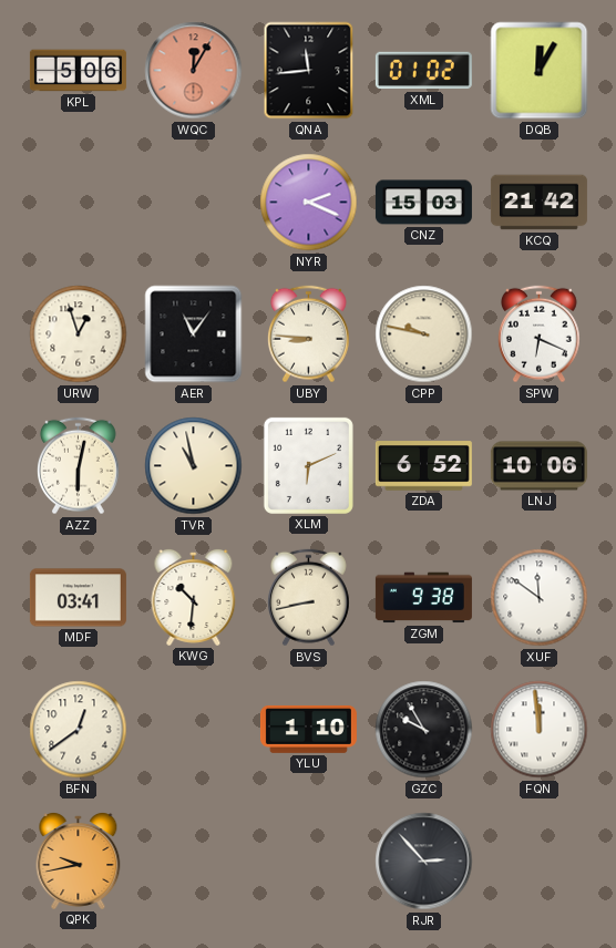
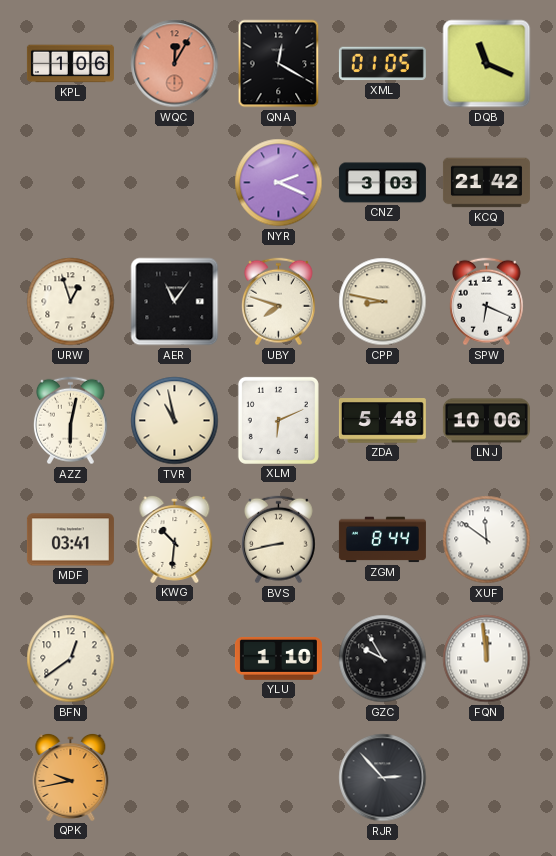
KPL: 5:06 -> 1:06 (70, 64)
QNA: 11:44 -> 12:20 (279, 64)
XML: 01:02 -> 01:05 (382, 64)
DQB: 12:05 -> 11:19 (487, 64)
CNZ: 15:03 -> 3:03 (382, 183)
UBY: 8:46 -> 7:48 (278, 302)
CPP: 9:47 -> 8:47 (383, 302)
ZDA: 6:52 -> 5:48 (382, 421)
ZGM: 9:38 -> 8:44 (382, 540)
